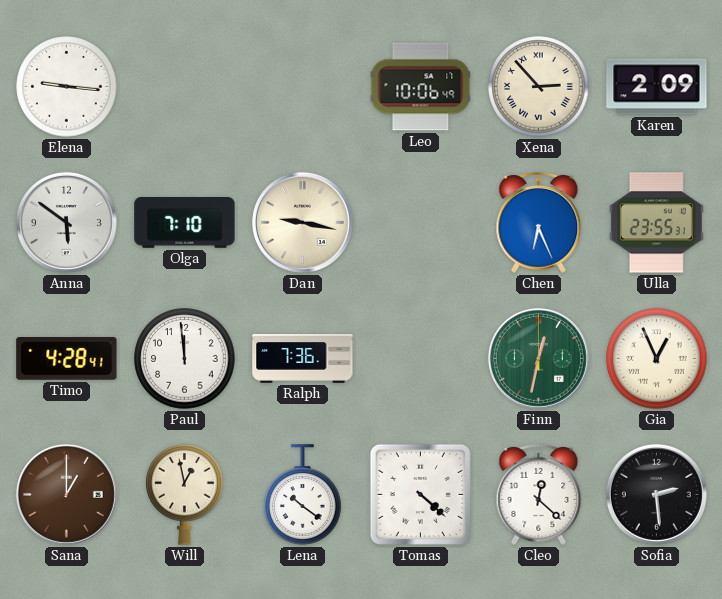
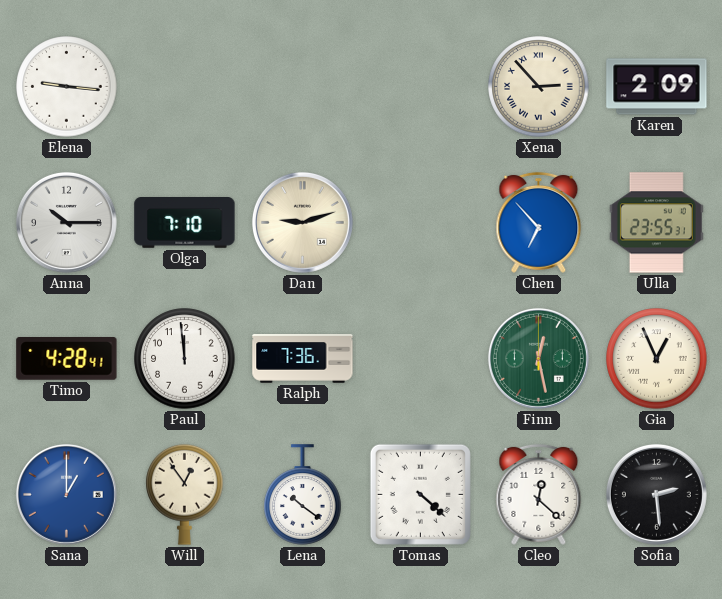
Leo: 10:06 -> none (421, 87)
Anna: 5:51 -> 10:15 (66, 222)
Dan: 9:17 -> 9:12 (302, 222)
Chen: 6:26 -> 6:53 (539, 222)
Finn: 12:32 -> 12:28 (538, 358)
Sana dial: brown -> blue (66, 494)
Will: 12:58 -> 12:54 (185, 494)
